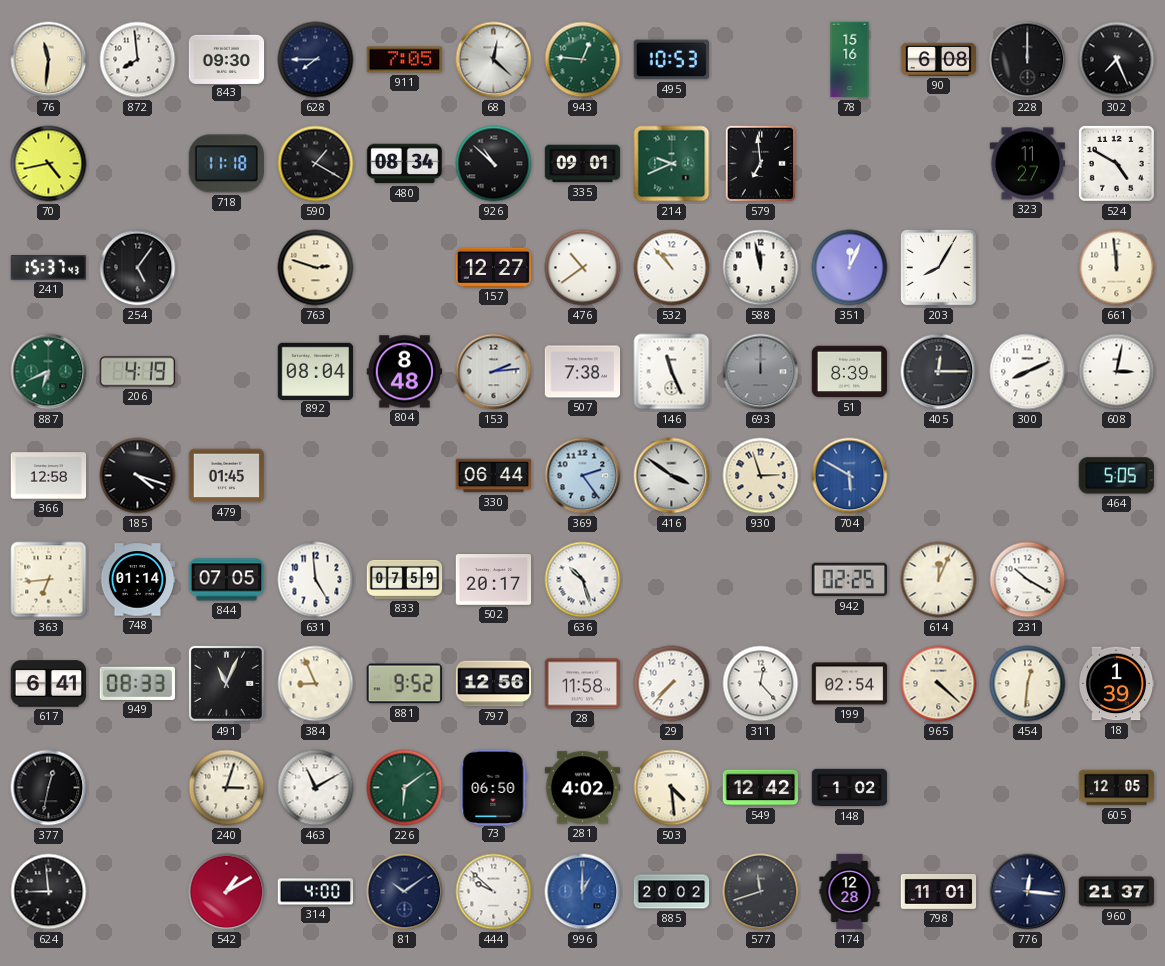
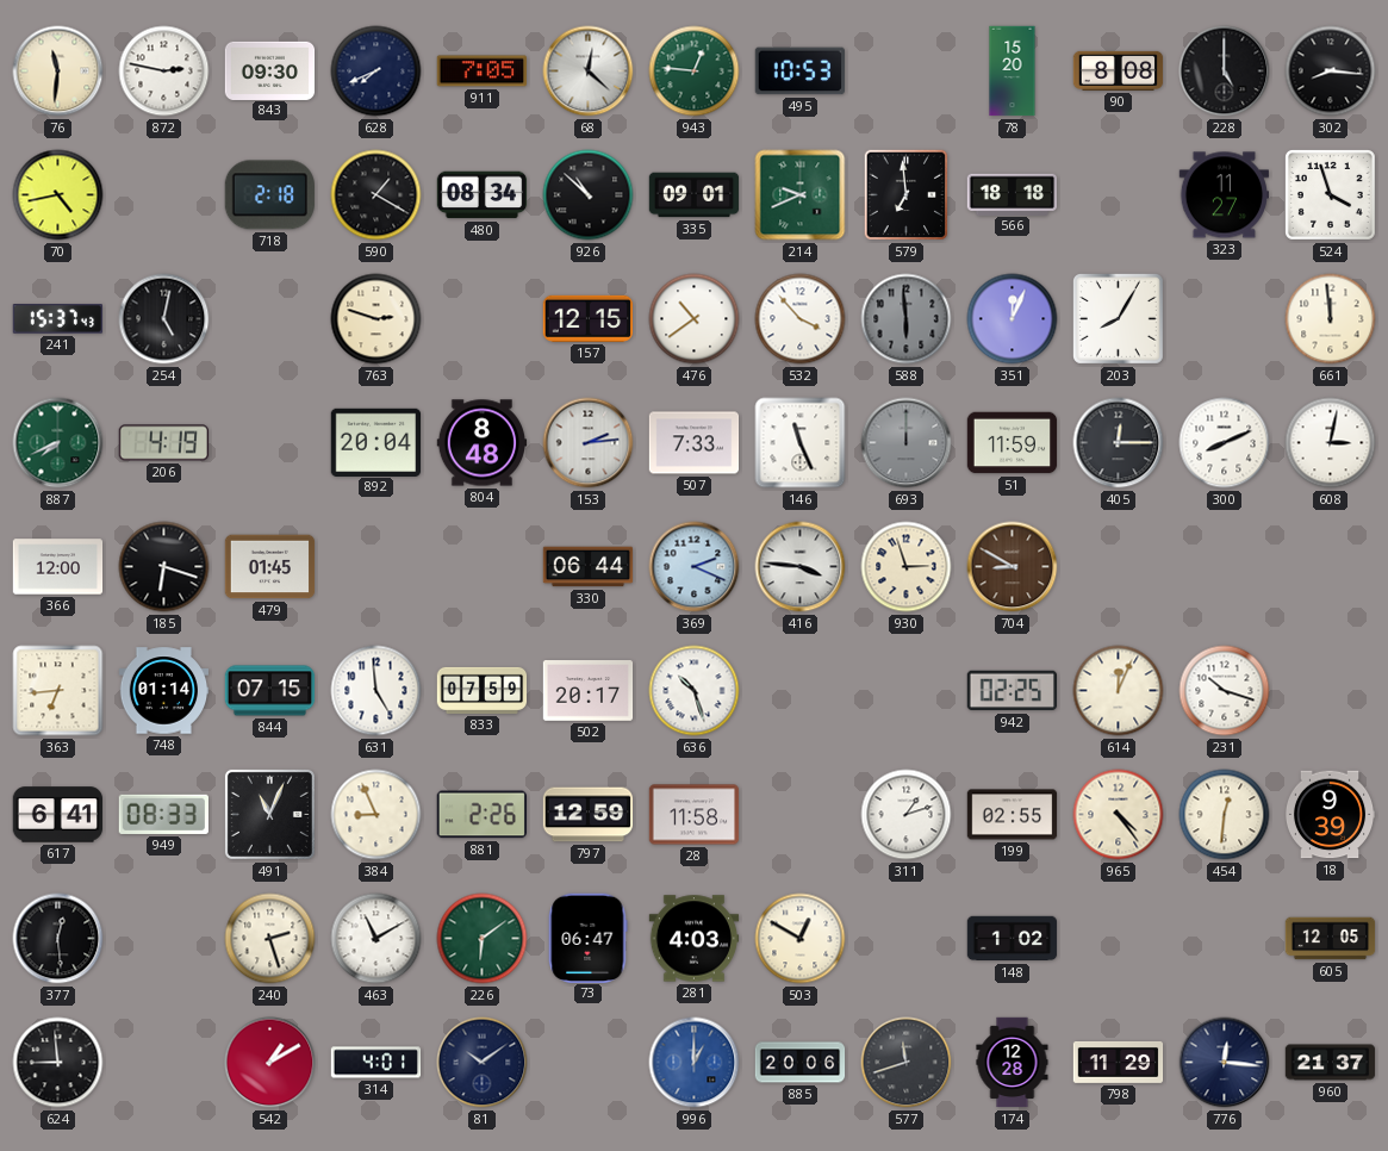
872: 7:59 -> 2:47 (164, 71)
628: 7:45 -> 7:41 (376, 71)
78: 15:16 -> 15:20 (1013, 71)
90: 6:08 -> 8:08 (1119, 70)
228: 12:00 -> 5:00 (1225, 71)
302: 7:26 -> 8:16 (1331, 71)
718: 11:18 -> 2:18 (269, 195)
566: none -> 18:18 (1013, 194)
524: 4:50 -> 3:57 (1330, 194)
254: 5:06 -> 5:02 (164, 319)
157: 12:27 -> 12:15 (589, 318)
532: 10:53 -> 3:53 (801, 319)
588: 11:58 -> 5:59 (907, 319)
588 dial: white -> grey (907, 319)
887: 6:41 -> 7:41 (58, 443)
892: 08:04 -> 20:04 (376, 442)
507: 7:38 -> 7:33 (695, 443)
51: 8:39 -> 11:59 (1013, 443)
366: 12:58 -> 12:00 (58, 567)
185: 4:18 -> 6:18 (164, 567)
369: 2:24 -> 2:19 (695, 567)
416: 3:51 -> 3:46 (801, 567)
704: 5:50 -> 8:50 (1013, 567)
704 dial: blue -> brown (1013, 567)
464: 5:05 -> none (1116, 476)
844: 07:05 -> 07:15 (270, 691)
231: 10:20 -> 10:18 (1225, 691)
881: 9:52 -> 2:26 (481, 815)
797: 12:56 -> 12:59 (589, 815)
29: 7:37 -> none (672, 684)
311: 12:23 -> 1:12 (907, 815)
199: 02:54 -> 02:55 (1013, 815)
965: 4:22 -> 4:24 (1119, 815)
18: 1:39 -> 9:39 (1330, 815)
377: 12:32 -> 12:29 (58, 939)
240: 3:03 -> 2:27 (270, 939)
73: 06:50 -> 06:47 (589, 938)
281: 4:02 -> 4:03 (695, 939)
503: 4:29 -> 12:50 (801, 939)
549: 12:42 -> none (761, 788)
314: 4:00 -> 4:01 (376, 1063)
444: 9:52 -> none (494, 892)
885: 20:02 -> 20:06 (801, 1063)
798: 11:01 -> 11:29 (1119, 1062)
